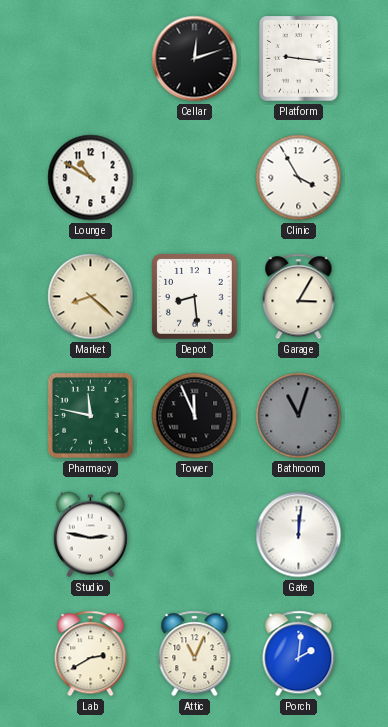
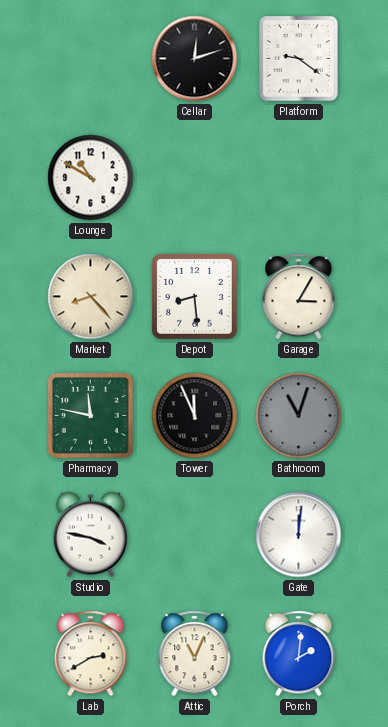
Platform: 9:16 -> 9:21 (299, 59)
Clinic: 3:55 -> none (299, 178)
Market: 8:22 -> 8:23 (91, 297)
Studio: 2:47 -> 3:47 (90, 535)
